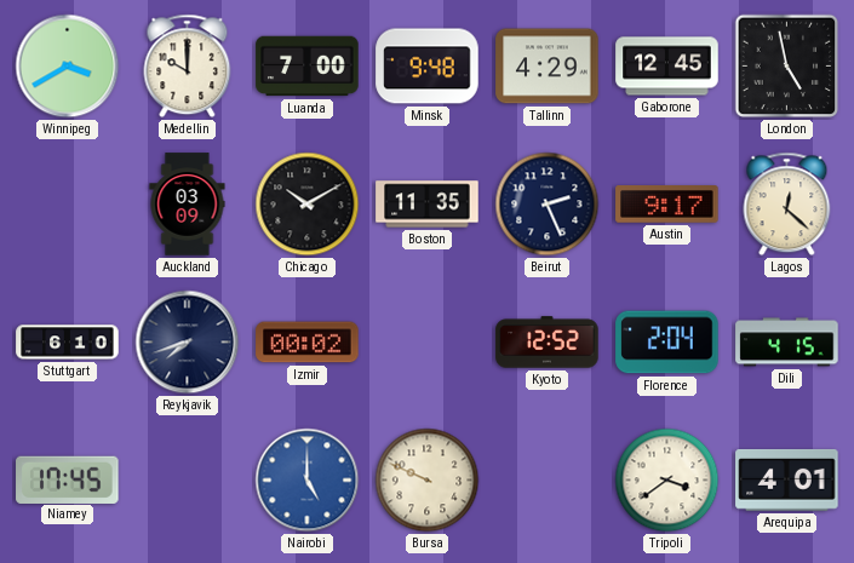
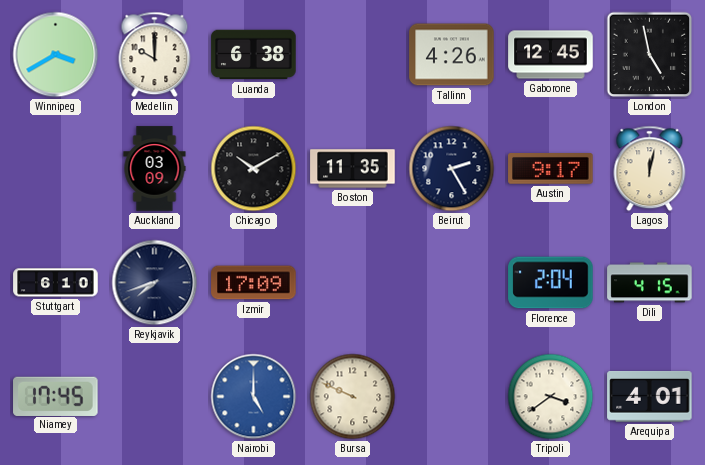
Luanda: 7:00 -> 6:38 (254, 55)
Minsk: 9:48 -> none (428, 67)
Tallinn: 4:29 -> 4:26 (452, 55)
Beirut: 2:26 -> 2:25 (452, 169)
Lagos: 12:22 -> 12:02 (650, 169)
Izmir: 00:02 -> 17:09 (254, 283)
Kyoto: 12:52 -> none (548, 343)
